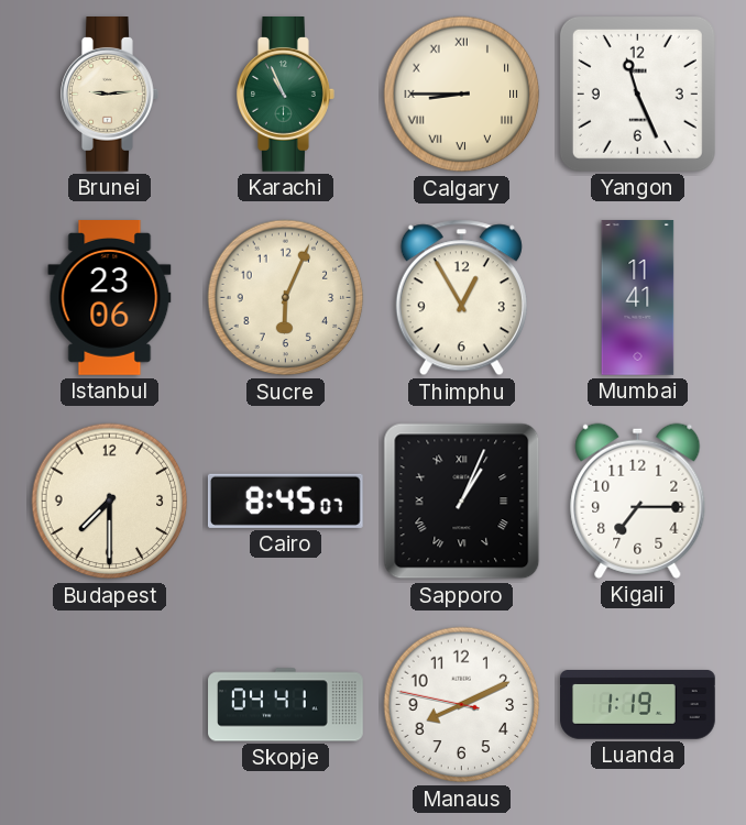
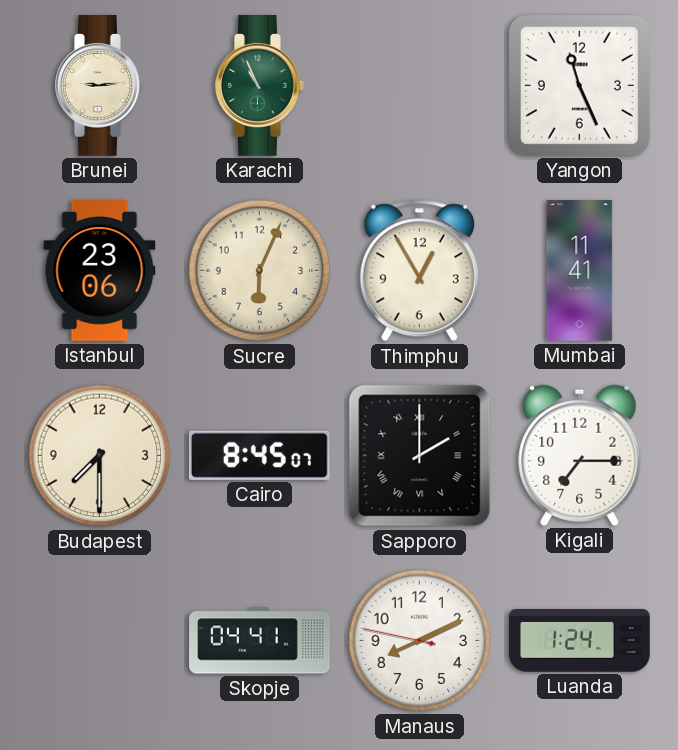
Calgary: 8:45 -> none (462, 95)
Sapporo: 1:04 -> 2:00 (420, 456)
Luanda: 1:19 -> 1:24 (580, 641)
